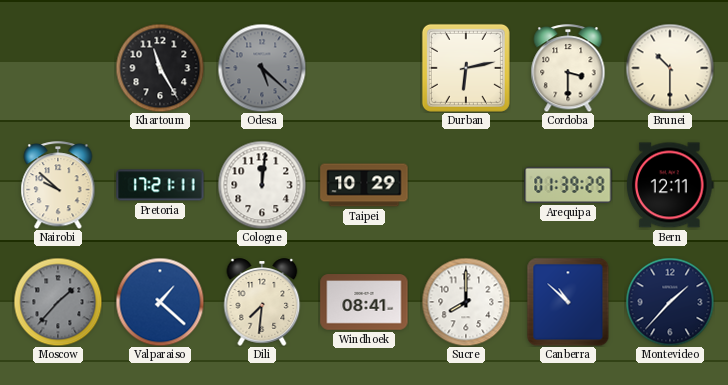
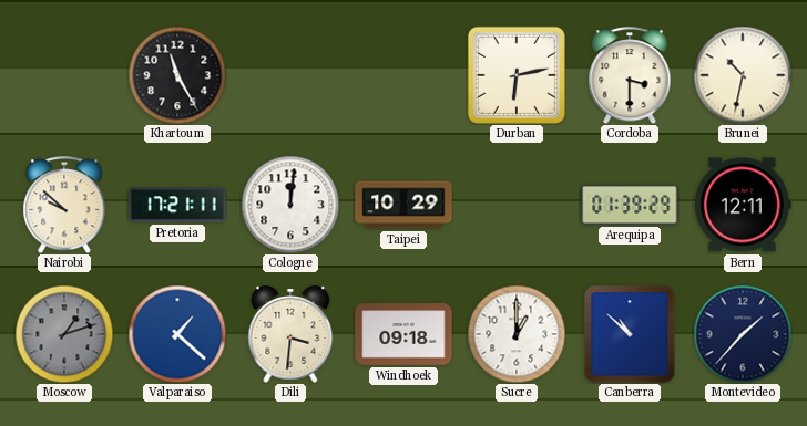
Odesa: 5:22 -> none (262, 68)
Brunei: 10:30 -> 10:32 (743, 75)
Moscow: 1:37 -> 1:12 (64, 334)
Dili: 7:31 -> 3:31 (290, 334)
Windhoek: 08:41 -> 09:18 (403, 334)
Sucre: 8:00 -> 1:00 (517, 334)
